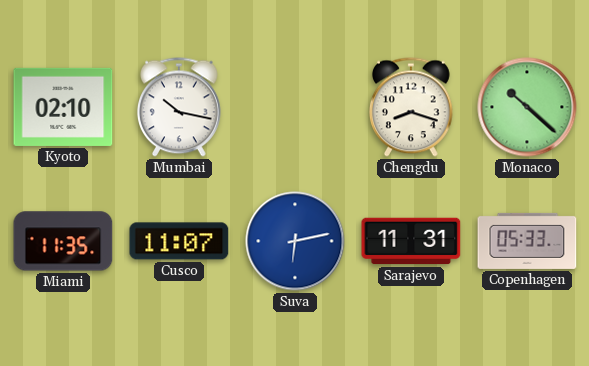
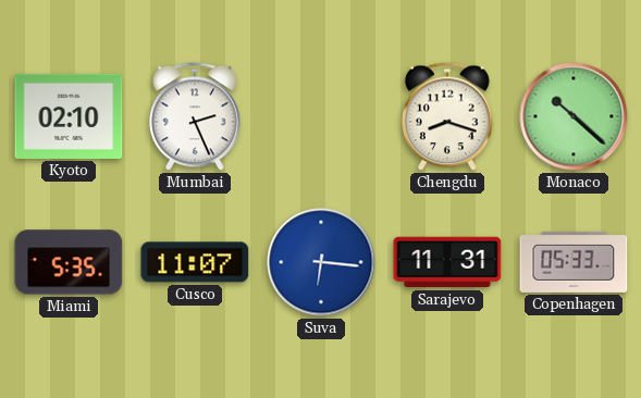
Mumbai: 10:17 -> 2:26 (195, 116)
Miami: 11:35 -> 5:35 (69, 262)
Suva: 6:13 -> 6:16 (321, 262)
